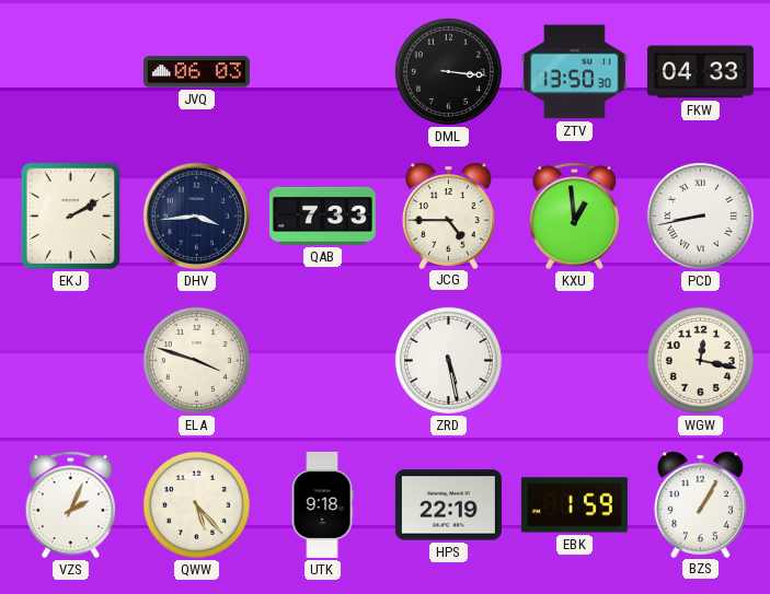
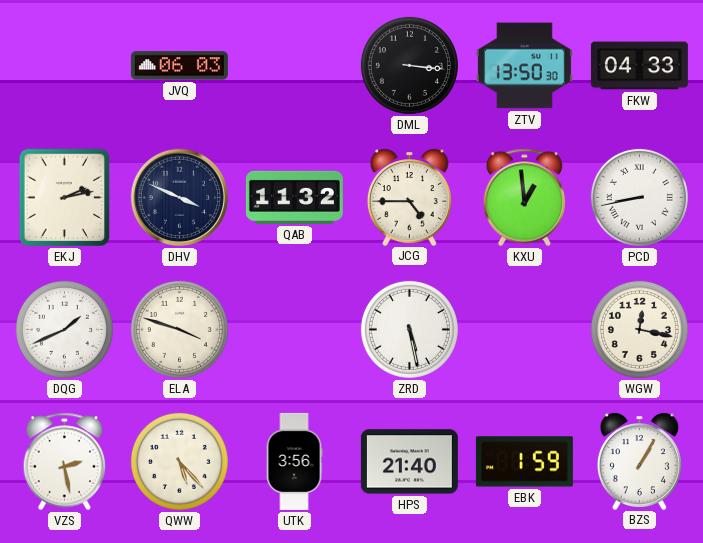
EKJ: 2:10 -> 2:13 (64, 198)
DHV: 3:44 -> 3:49 (179, 197)
QAB: 7:33 -> 11:32 (294, 197)
DQG: none -> 1:41 (64, 329)
VZS: 2:04 -> 2:28 (65, 462)
UTK: 9:18 -> 3:56 (294, 461)
HPS: 22:19 -> 21:40 (409, 462)
